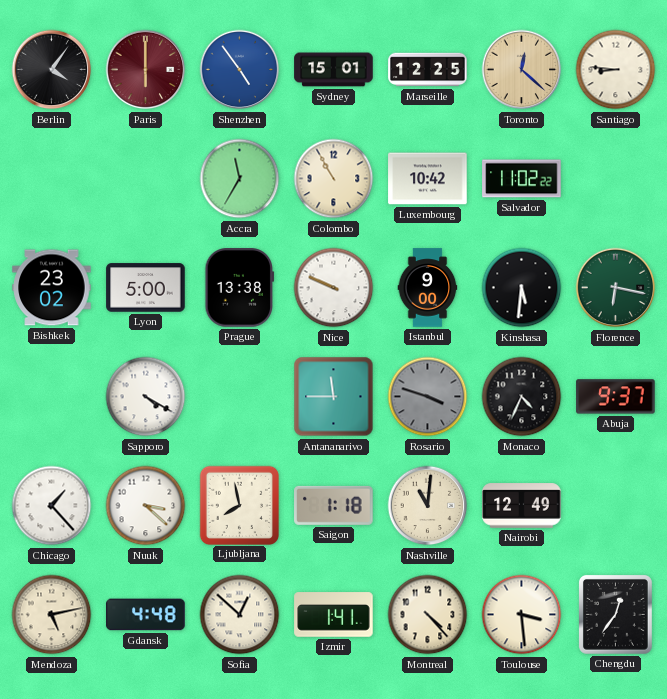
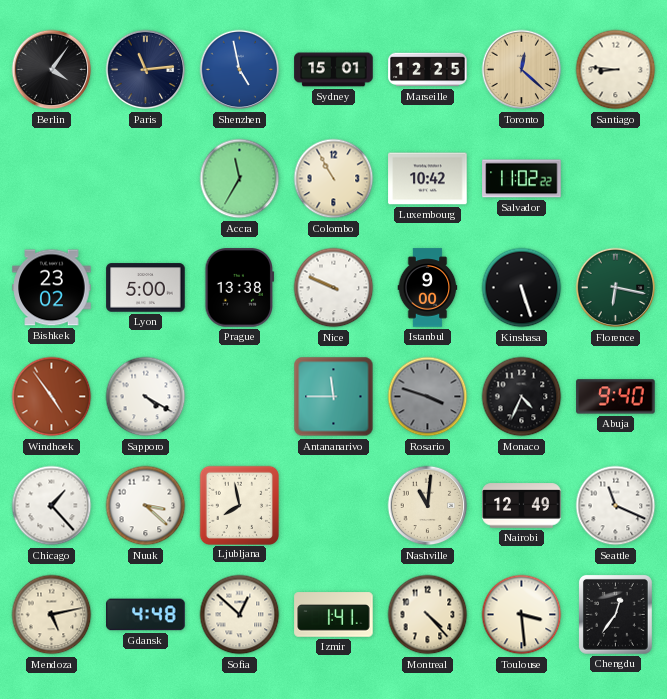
Paris: 6:00 -> 11:14 (146, 70)
Paris dial: burgundy -> navy (146, 70)
Shenzhen: 4:54 -> 4:58 (240, 70)
Kinshasa: 5:31 -> 5:27 (522, 288)
Windhoek: none -> 4:54 (52, 397)
Abuja: 9:37 -> 9:40 (616, 397)
Saigon: 1:18 -> none (334, 505)
Seattle: none -> 11:19 (616, 506)
